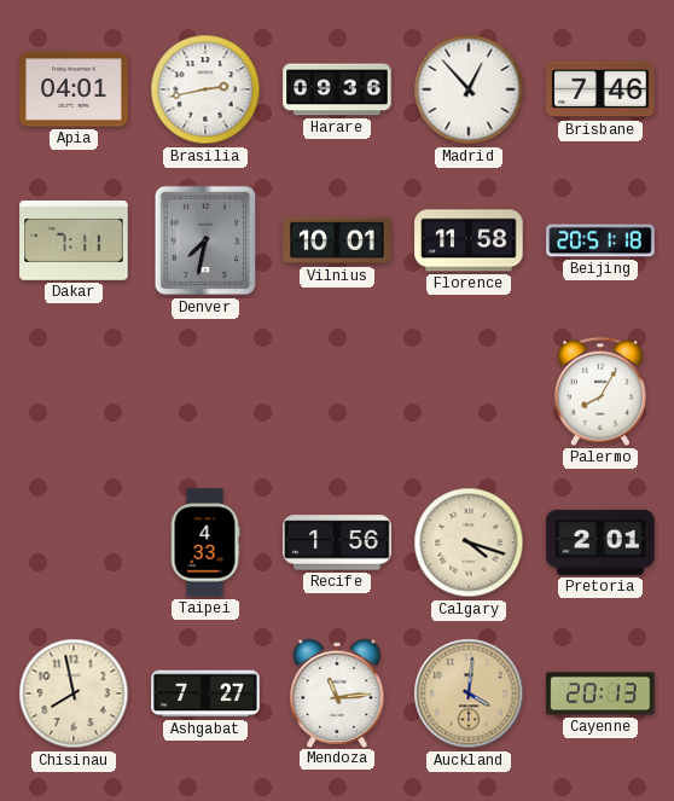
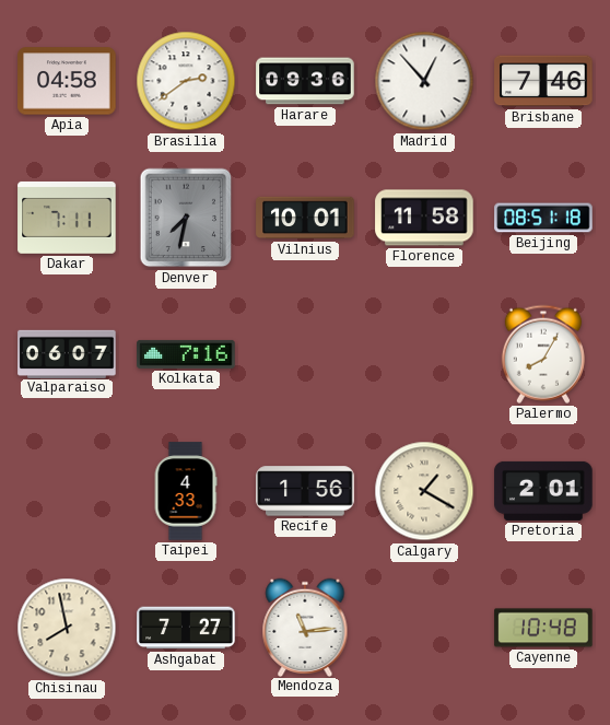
Apia: 04:01 -> 04:58 (67, 81)
Brasilia: 2:43 -> 2:39 (186, 81)
Beijing: 20:51 -> 08:51 (543, 218)
Valparaiso: none -> 06:07 (67, 353)
Kolkata: none -> 7:16 (186, 354)
Calgary: 4:18 -> 1:20 (424, 491)
Auckland: 4:01 -> none (469, 693)
Cayenne: 20:13 -> 10:48 (543, 628)
